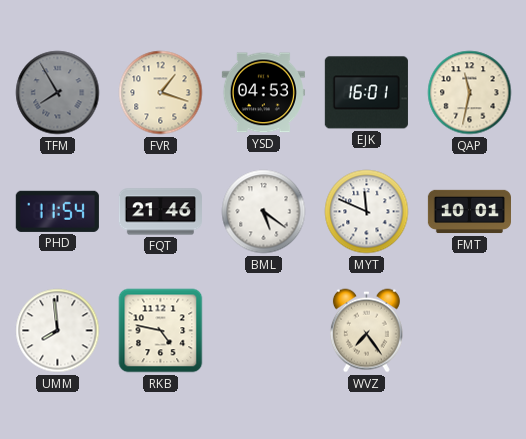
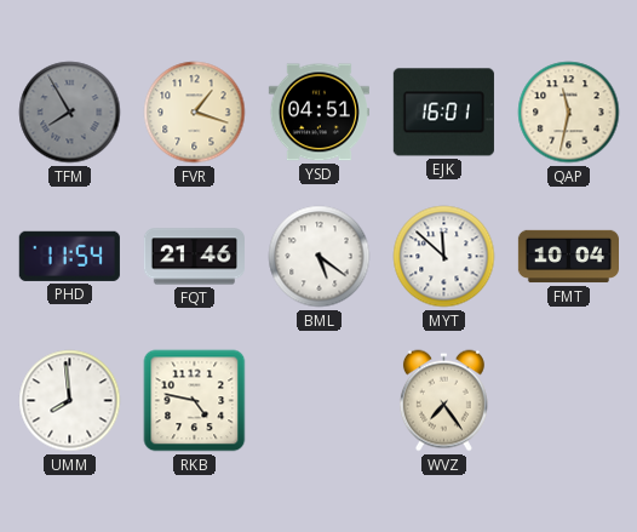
YSD: 04:53 -> 04:51 (318, 113)
MYT: 11:49 -> 11:52 (444, 257)
FMT: 10:01 -> 10:04 (568, 257)
